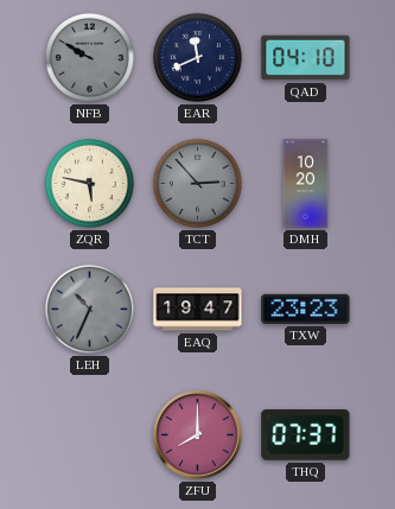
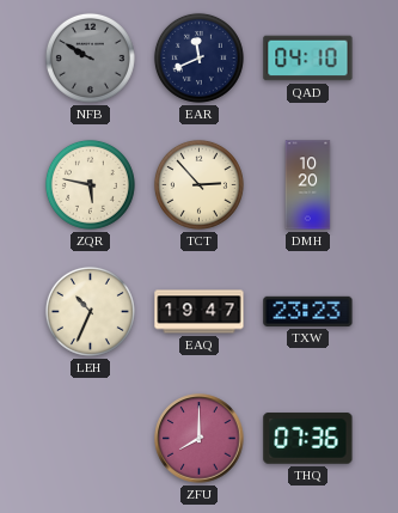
TCT dial: grey -> cream (198, 184)
LEH dial: grey -> cream (90, 311)
THQ: 07:37 -> 07:36 (308, 439)
